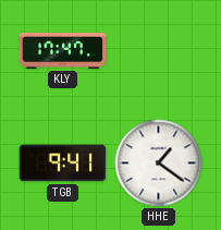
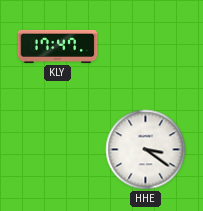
TGB: 9:41 -> none (63, 164)
HHE: 1:21 -> 3:21 (146, 150)
